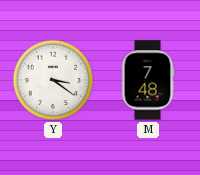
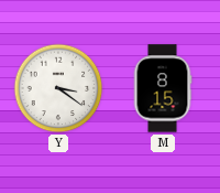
M: 7:48 -> 8:15 (163, 88)
